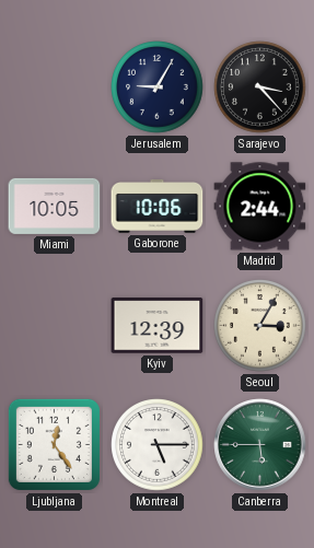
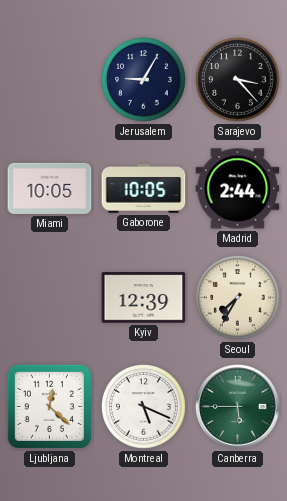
Gaborone: 10:06 -> 10:05 (144, 189)
Seoul: 3:05 -> 7:35 (238, 298)
Ljubljana: 12:24 -> 12:22 (49, 406)
Montreal: 5:15 -> 5:19 (144, 407)
